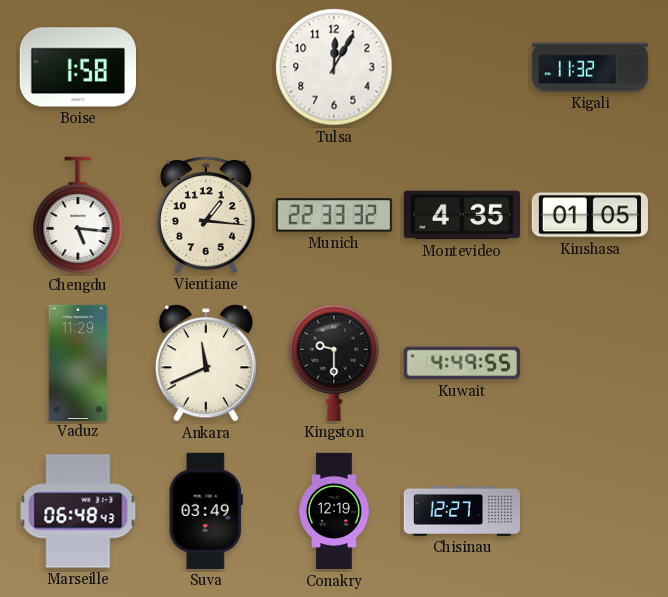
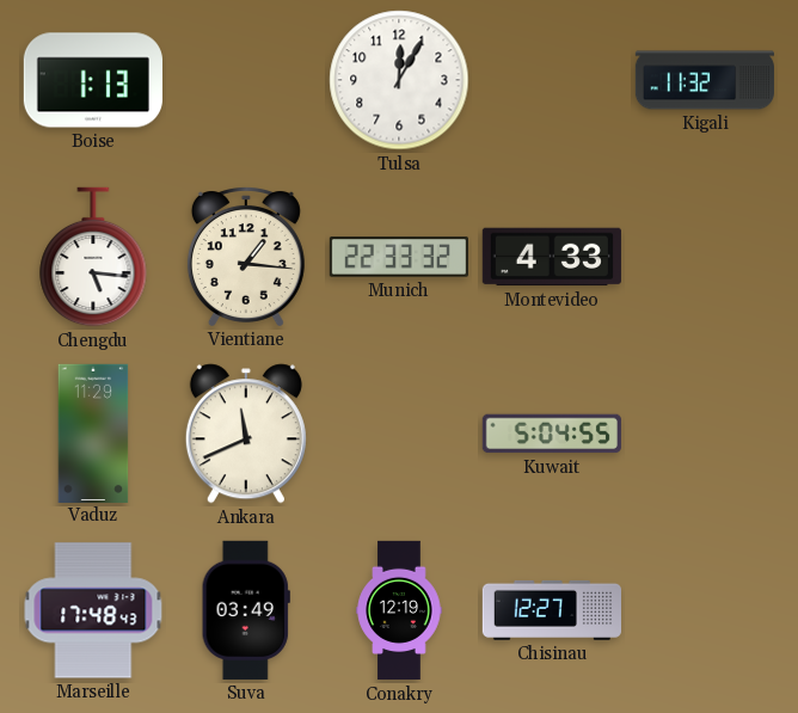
Boise: 1:58 -> 1:13 (93, 80)
Montevideo: 4:35 -> 4:33 (552, 257)
Kinshasa: 01:05 -> none (590, 215)
Kingston: 9:30 -> none (334, 363)
Kuwait: 4:49 -> 5:04 (552, 434)
Marseille: 06:48 -> 17:48 (93, 610)
